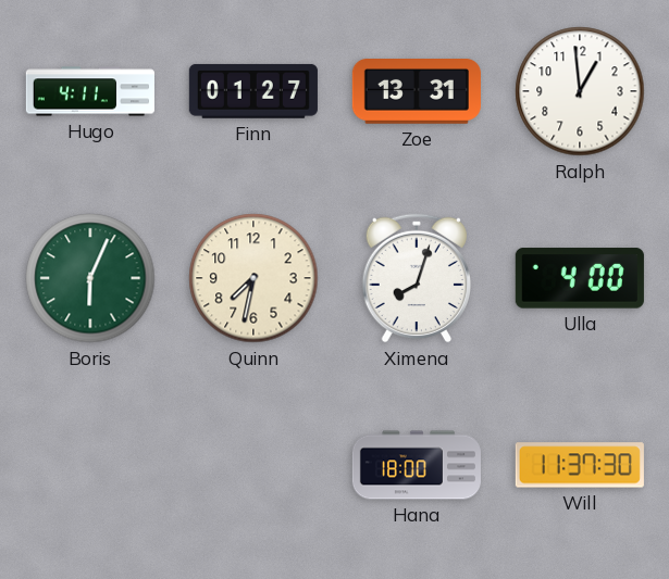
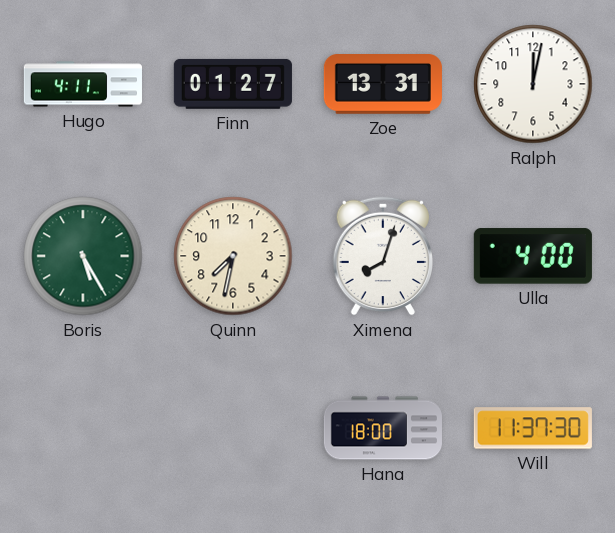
Ralph: 12:59 -> 12:02 (533, 84)
Boris: 6:04 -> 5:25 (83, 256)
